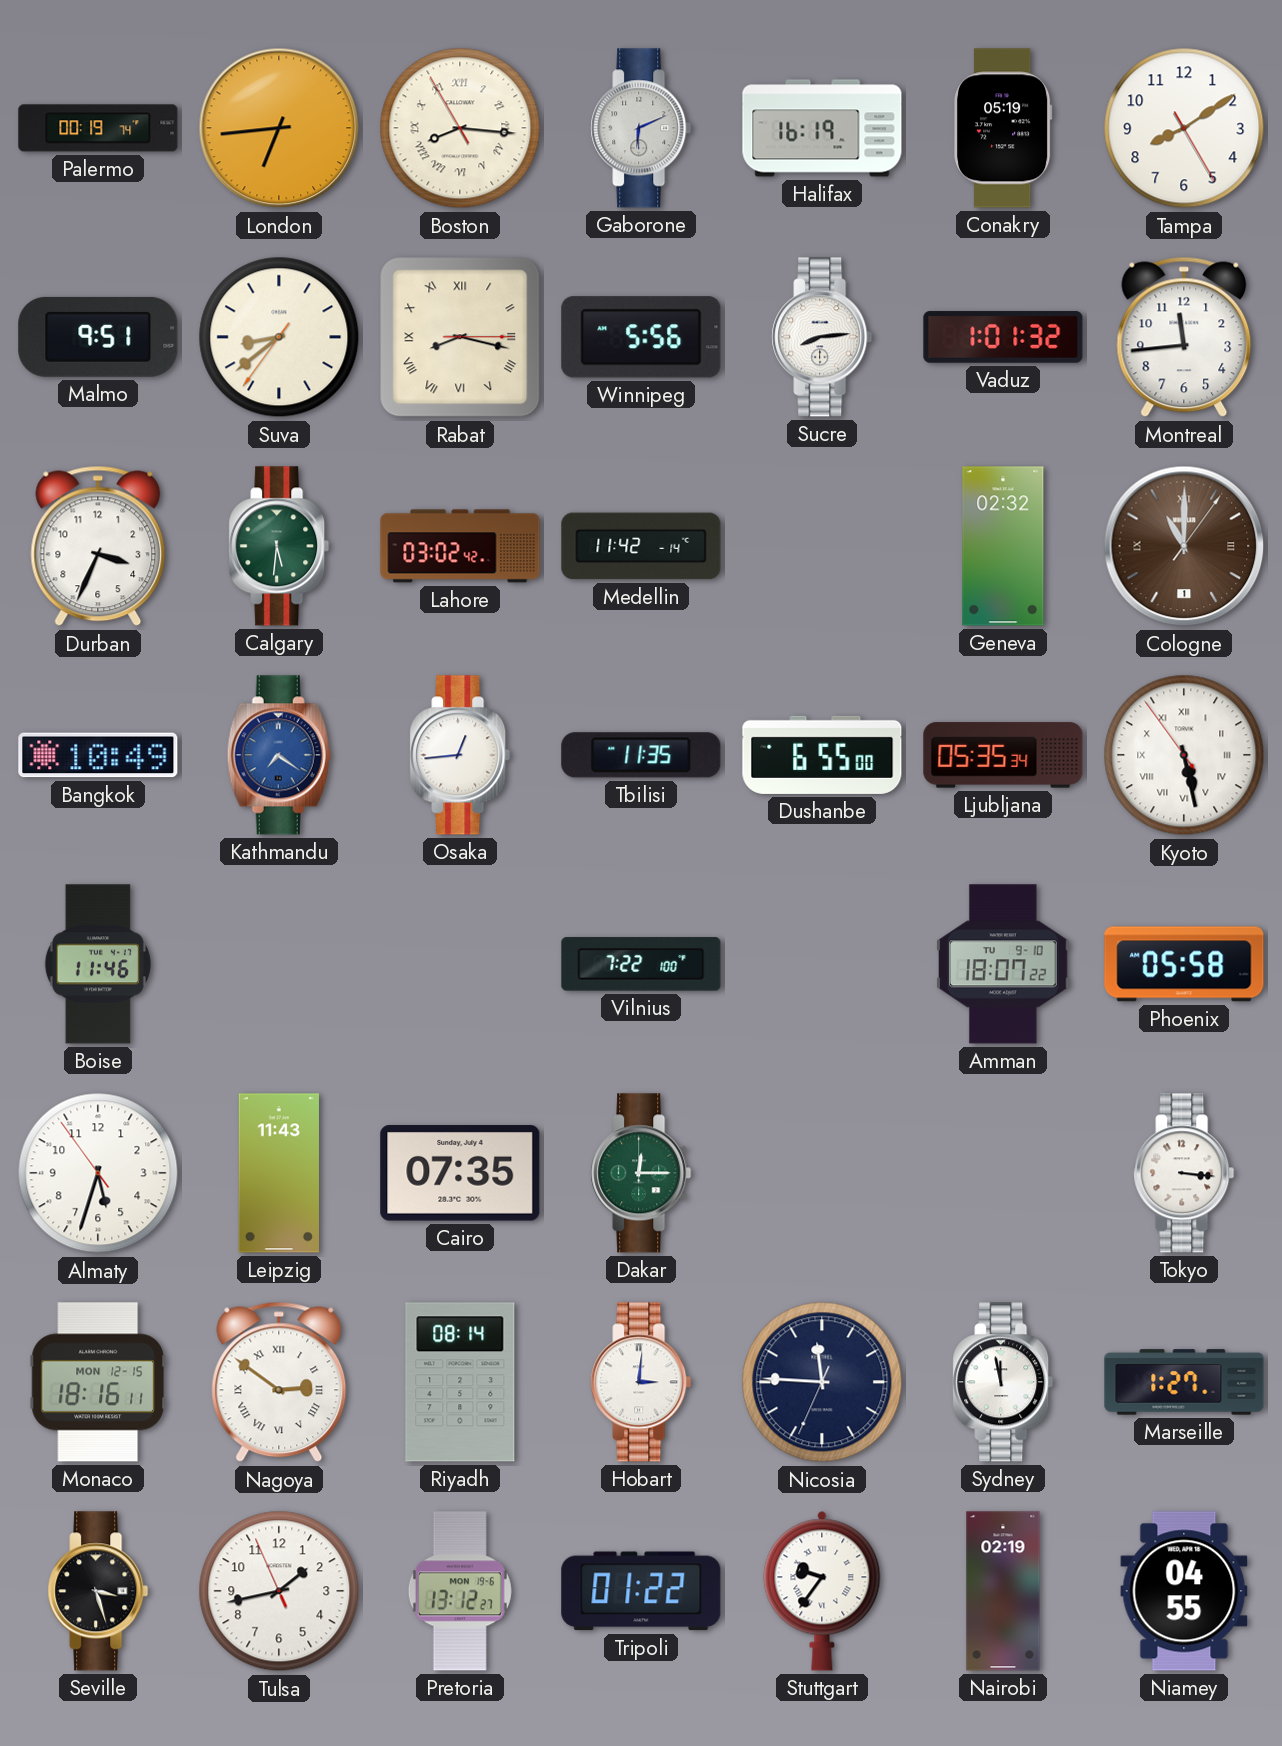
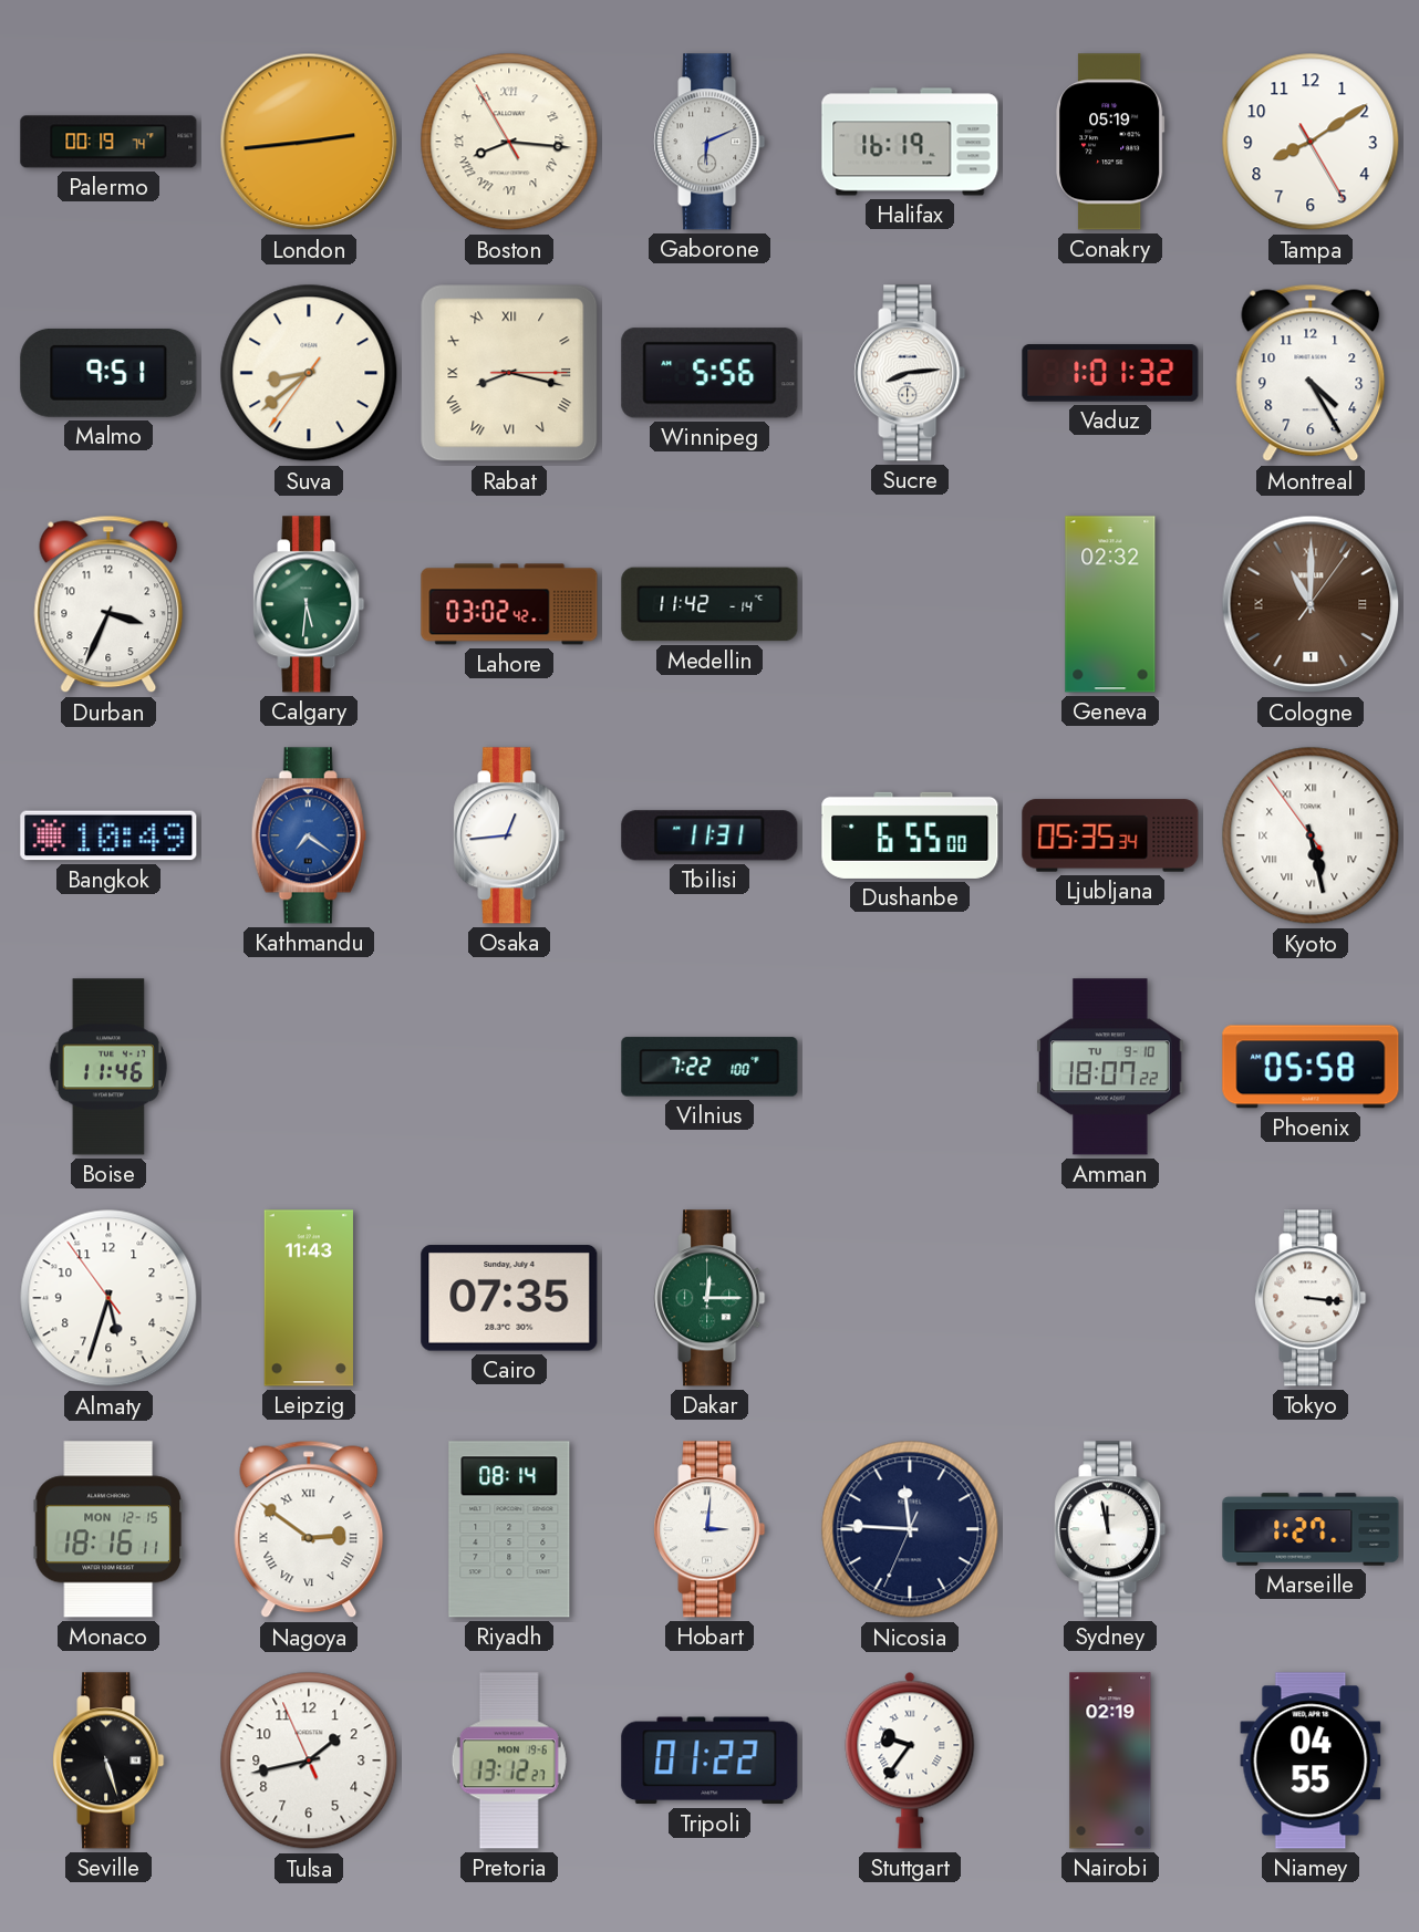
London: 6:44 -> 2:44 (309, 142)
Montreal: 11:44 -> 4:25 (1311, 373)
Tbilisi: 11:35 -> 11:31 (709, 835)
Seville: 3:27 -> 5:27 (108, 1760)
